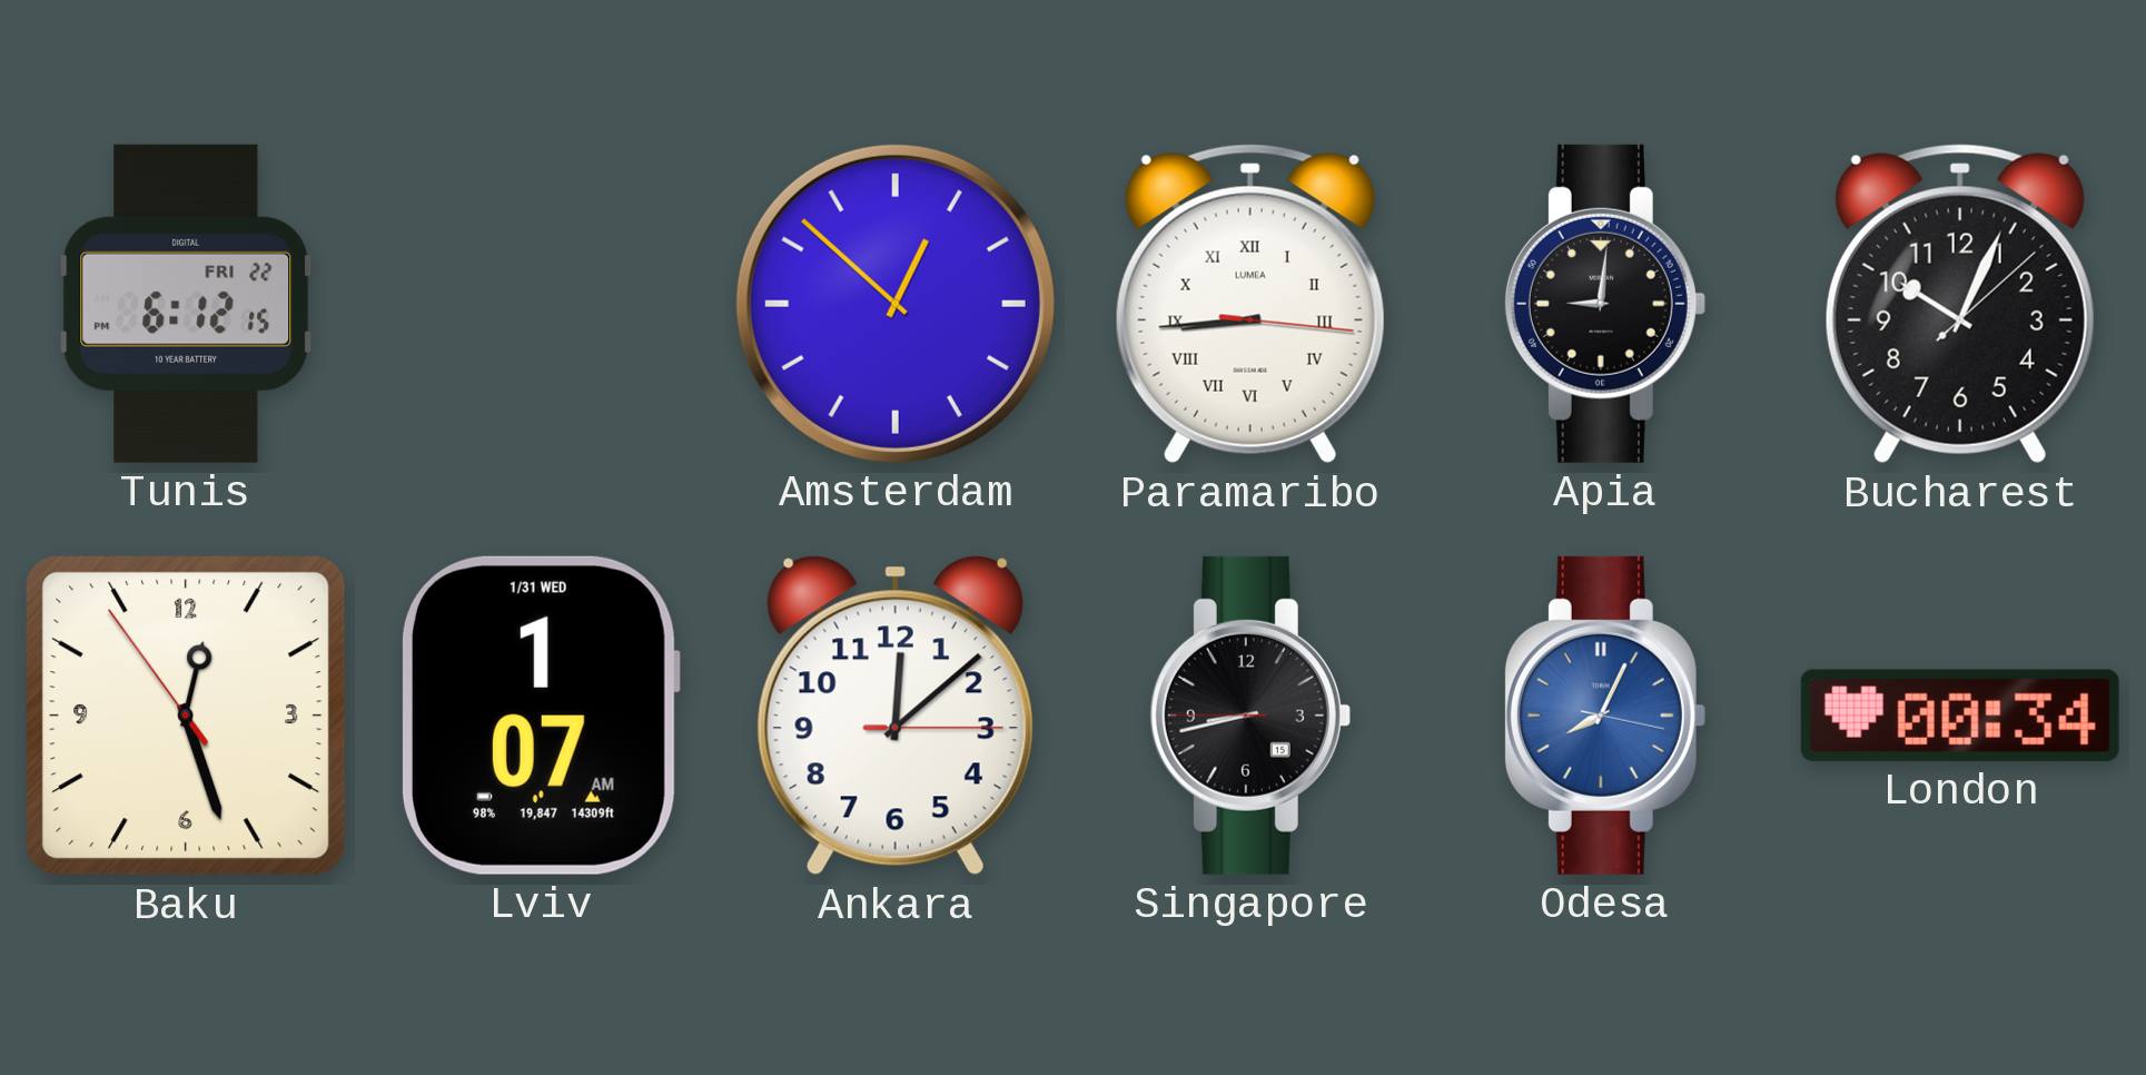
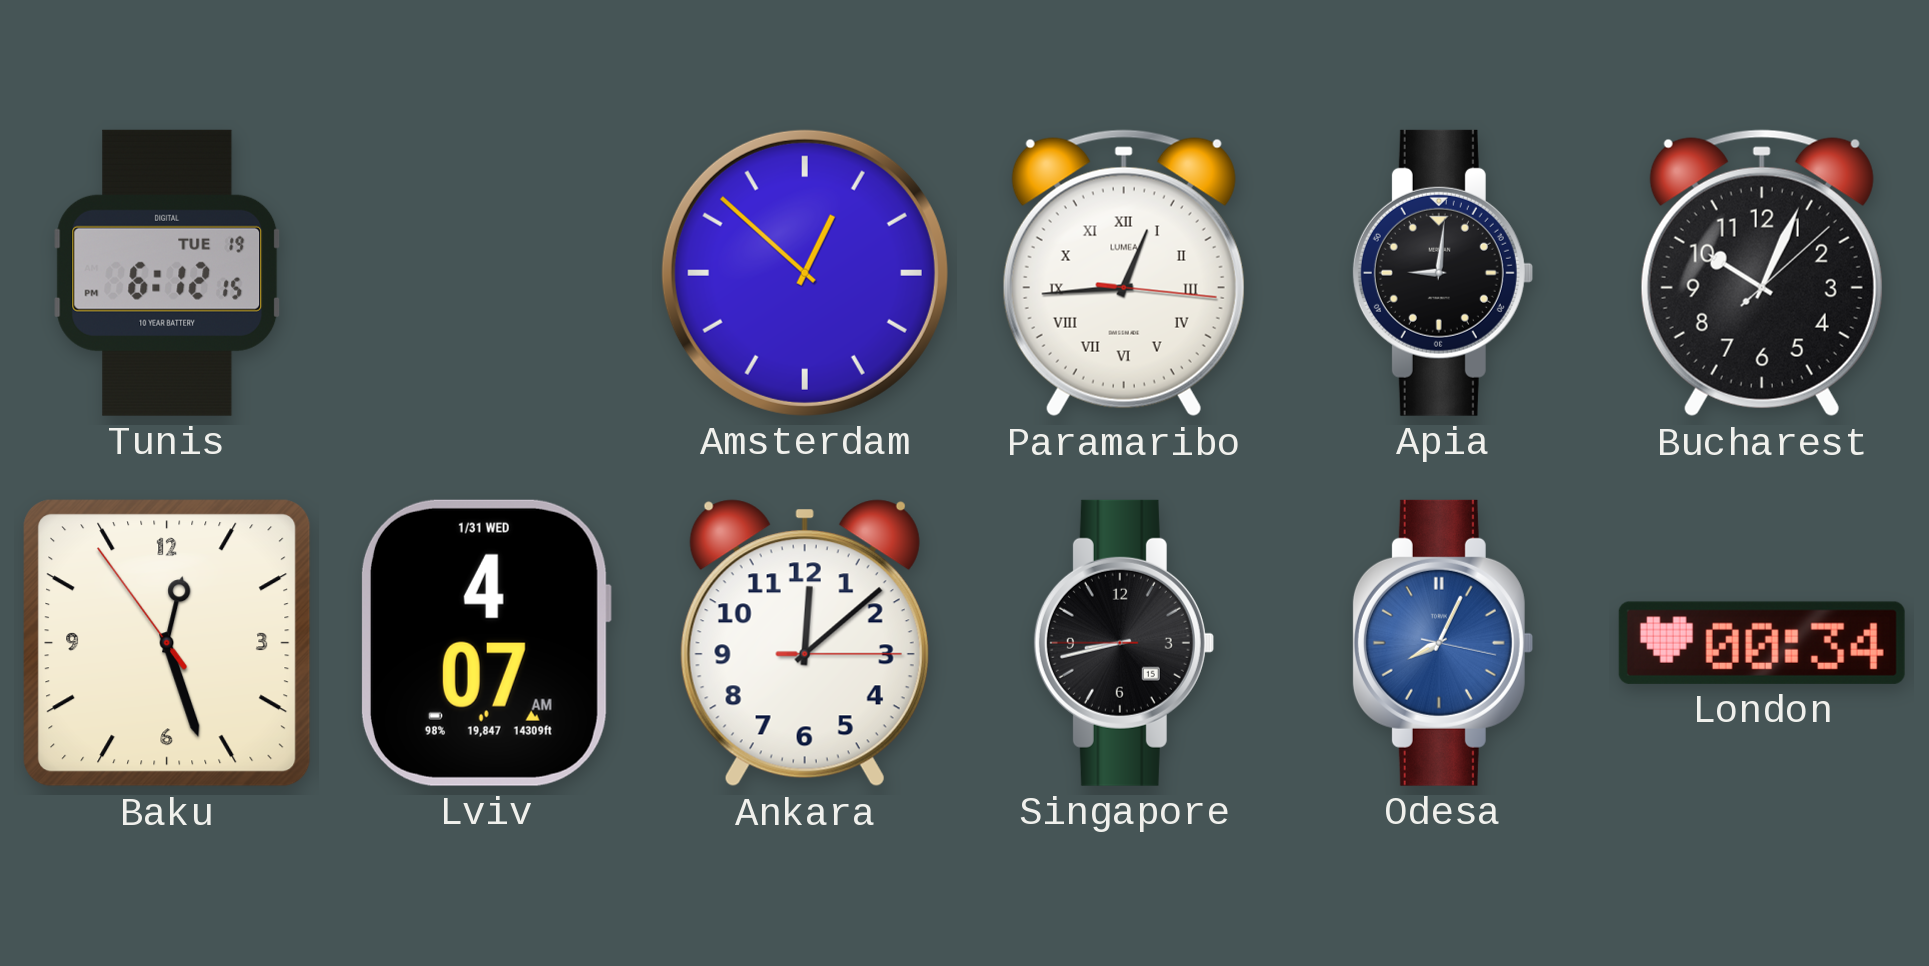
Tunis date: FRI 22 -> TUE 19 (167, 273)
Paramaribo: 8:44 -> 12:44 (1124, 273)
Lviv: 1:07 -> 4:07 (485, 643)
